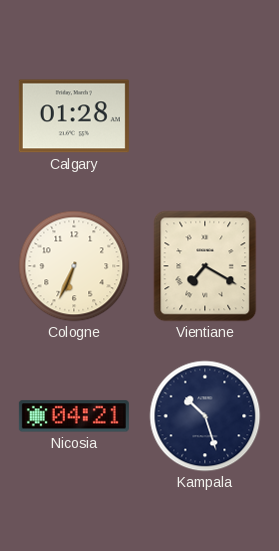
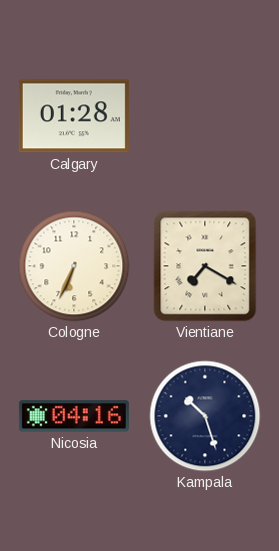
Nicosia: 04:21 -> 04:16 (74, 416)
